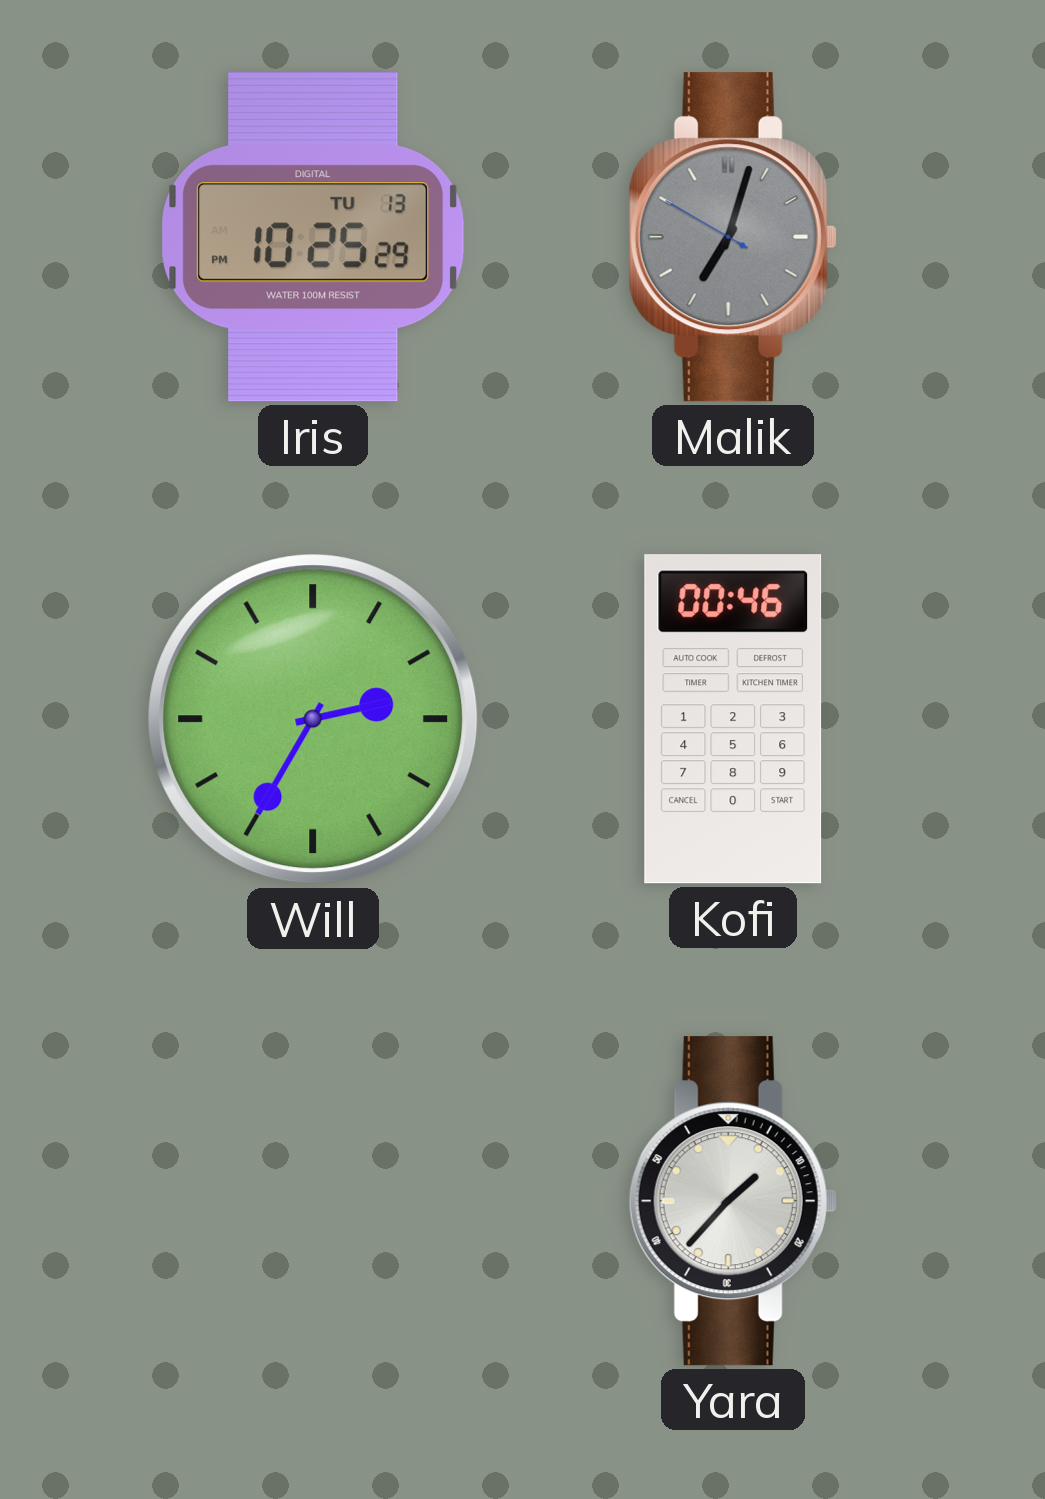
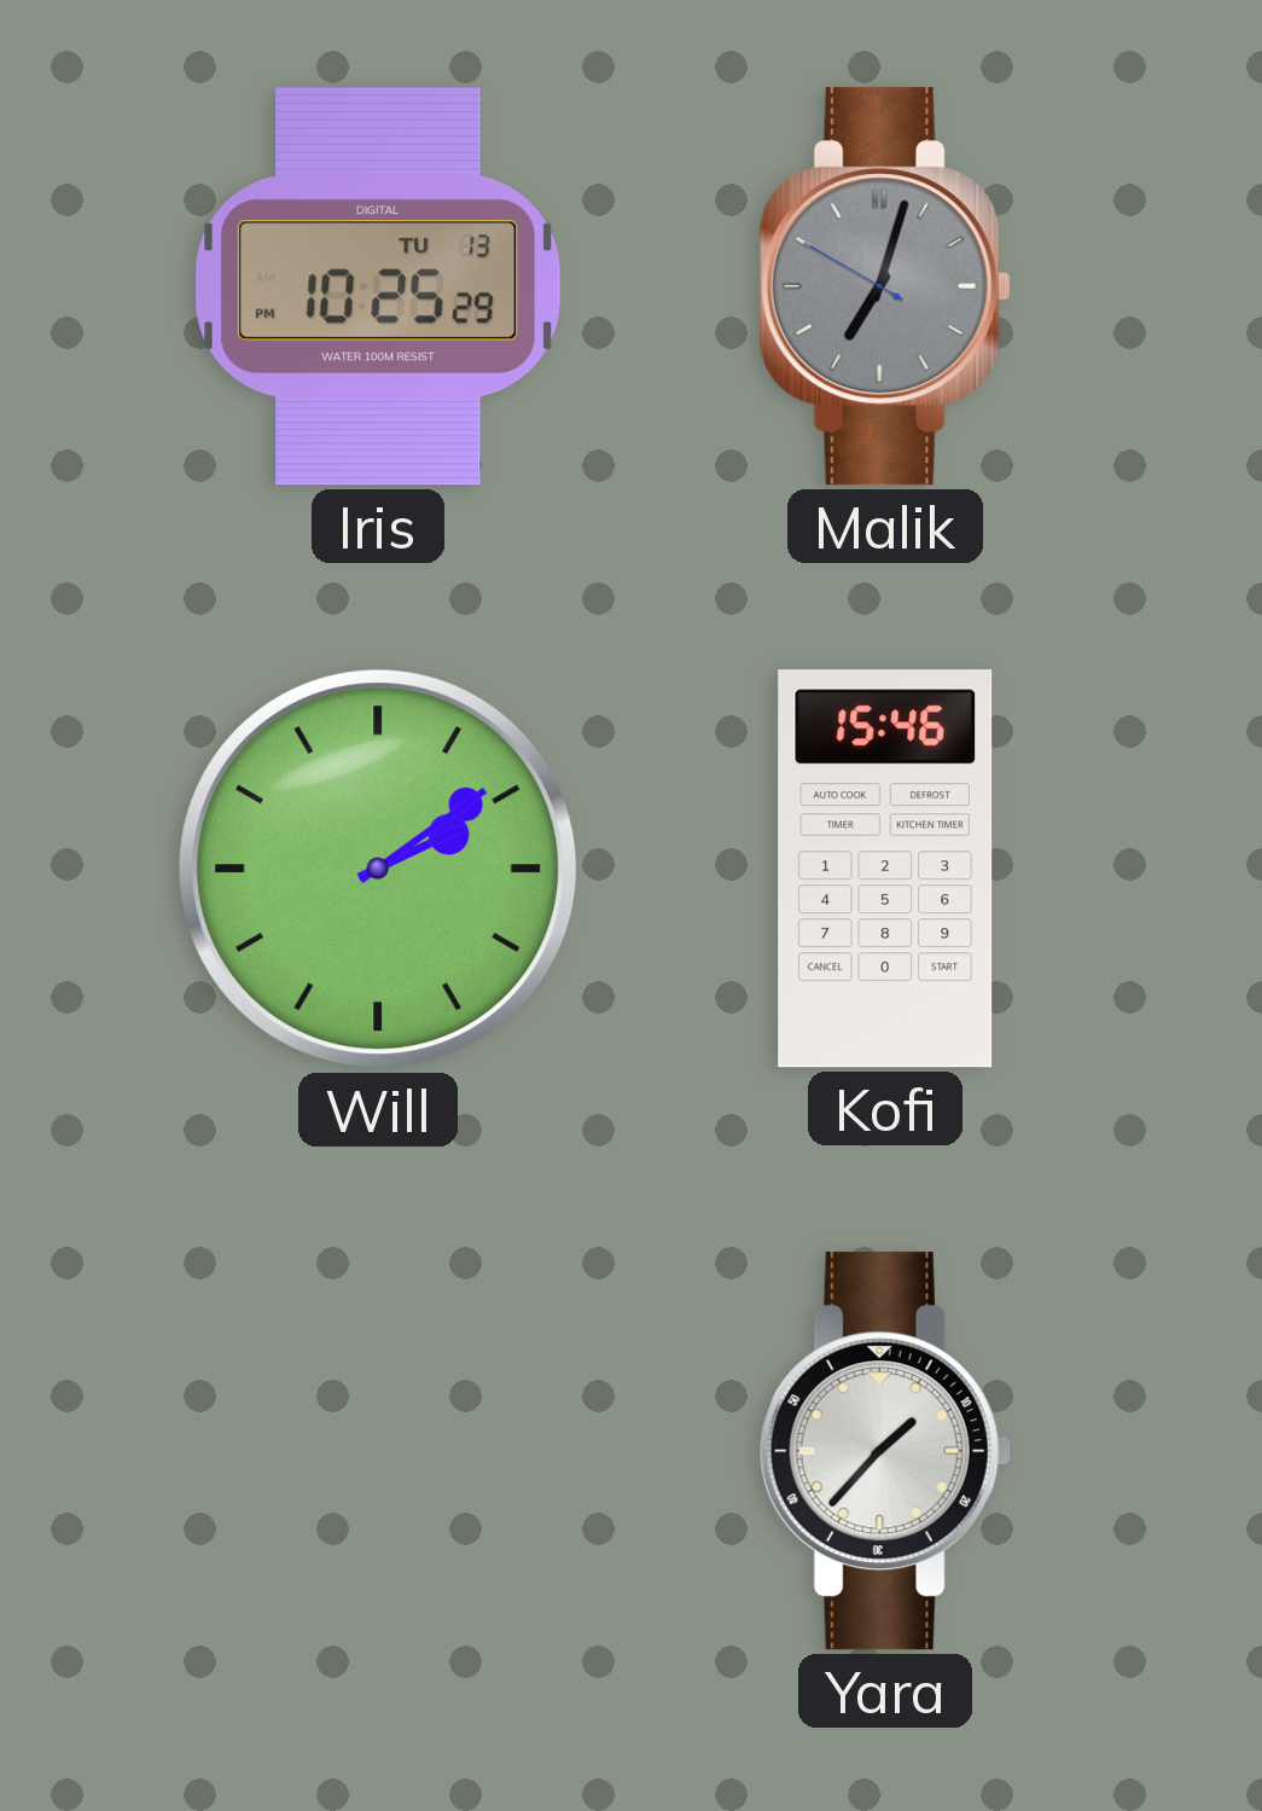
Will: 2:35 -> 2:09 (378, 869)
Kofi: 00:46 -> 15:46 (885, 869)
